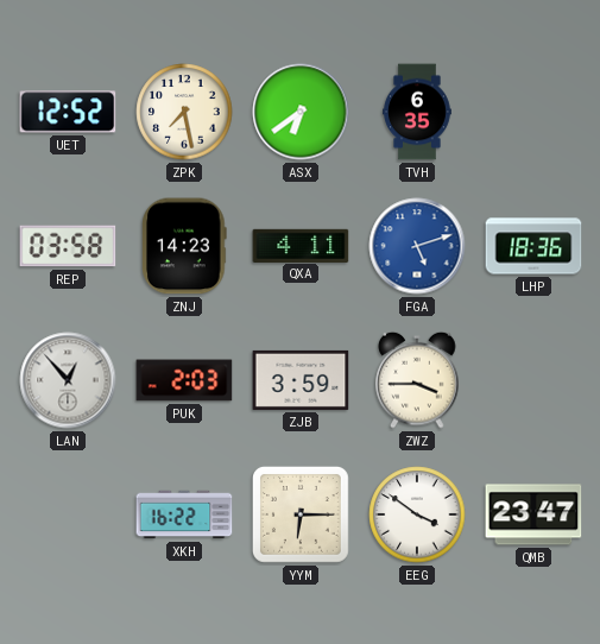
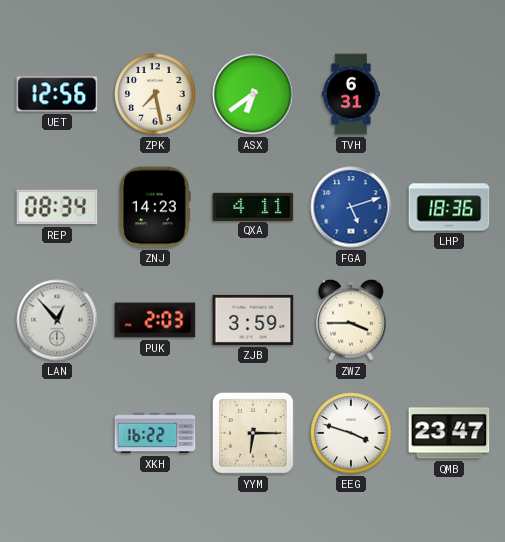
UET: 12:52 -> 12:56 (57, 94)
TVH: 6:35 -> 6:31 (351, 94)
REP: 03:58 -> 08:34 (57, 207)
EEG: 3:51 -> 3:48 (351, 433)
